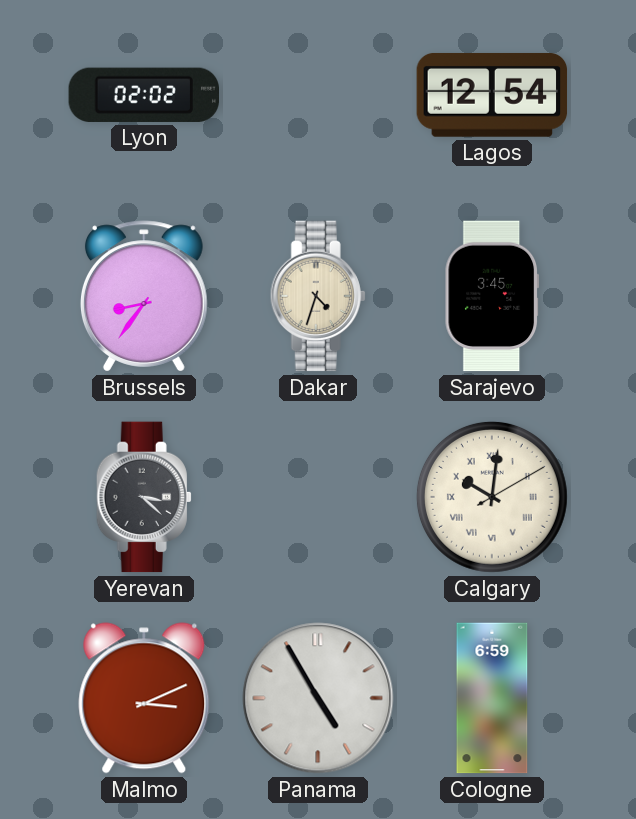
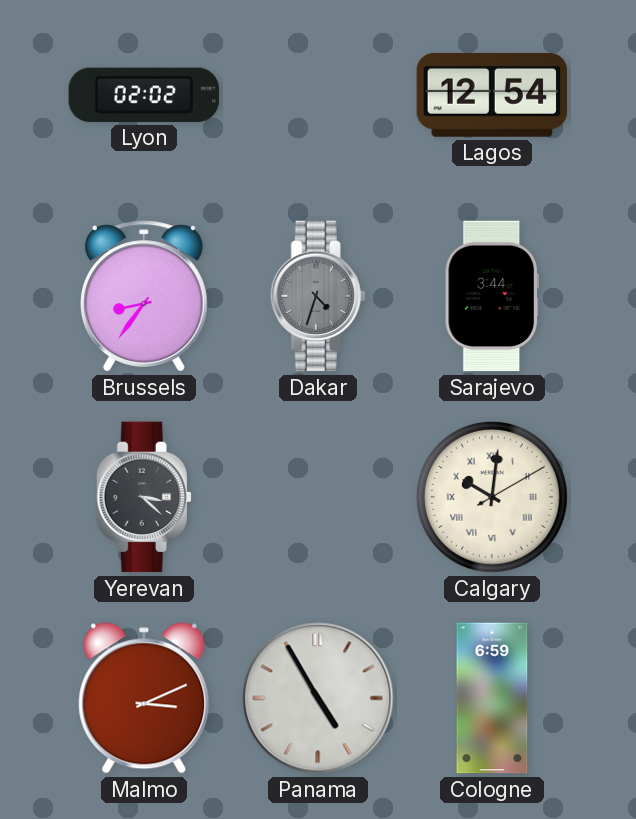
Dakar dial: cream -> grey (318, 296)
Sarajevo: 3:45 -> 3:44 (491, 296)
